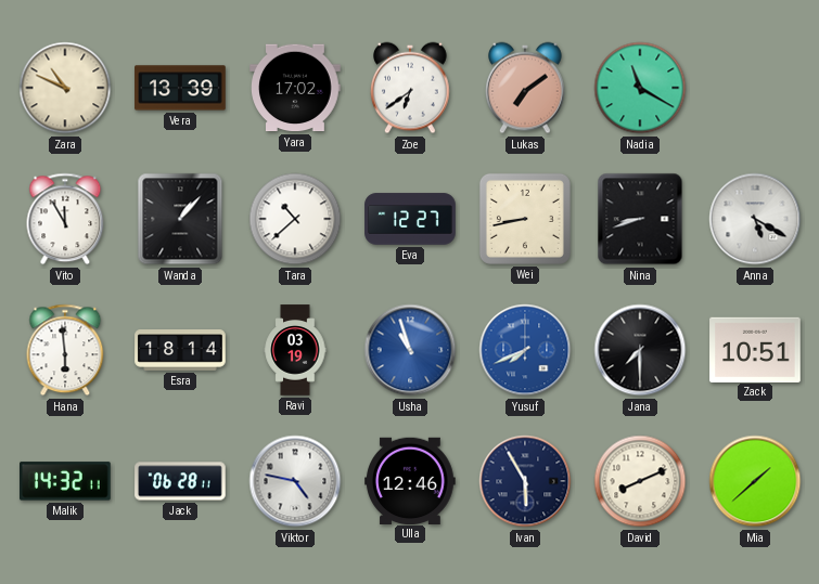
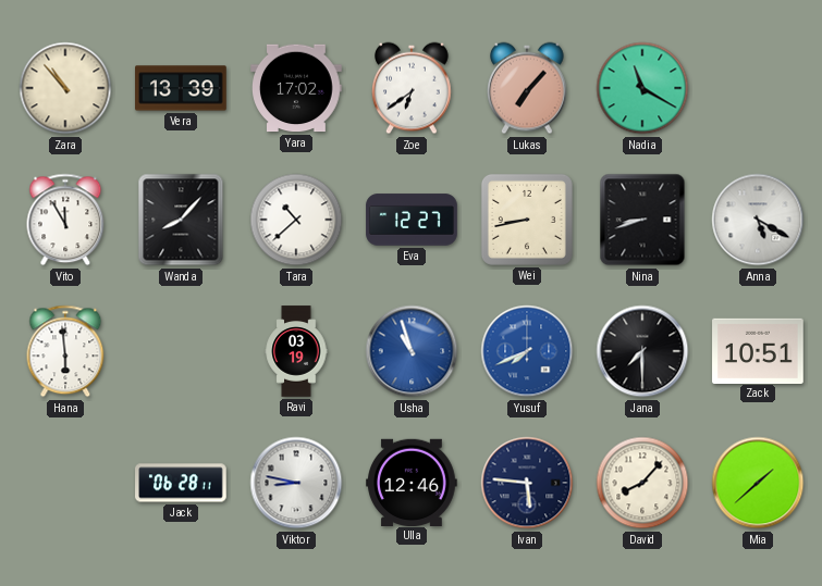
Zara: 10:49 -> 10:53 (65, 88)
Lukas: 7:09 -> 7:07 (528, 88)
Wanda: 1:07 -> 8:07 (181, 220)
Esra: 18:14 -> none (180, 350)
Malik: 14:32 -> none (66, 481)
Viktor: 4:47 -> 8:47 (296, 483)
Ivan: 5:55 -> 5:46 (527, 483)
David: 8:11 -> 8:07 (642, 483)
